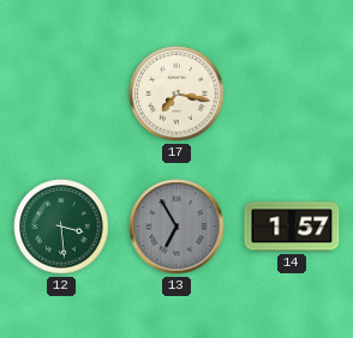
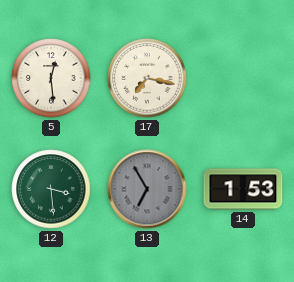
5: none -> 12:29 (51, 78)
14: 1:57 -> 1:53 (243, 189)
